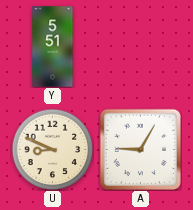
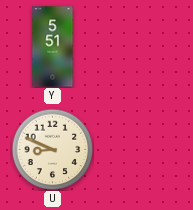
A: 9:05 -> none (140, 149)
